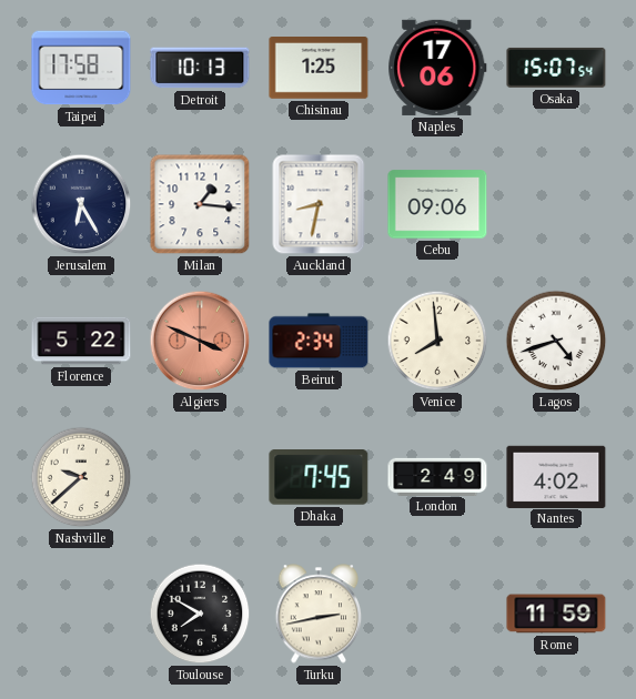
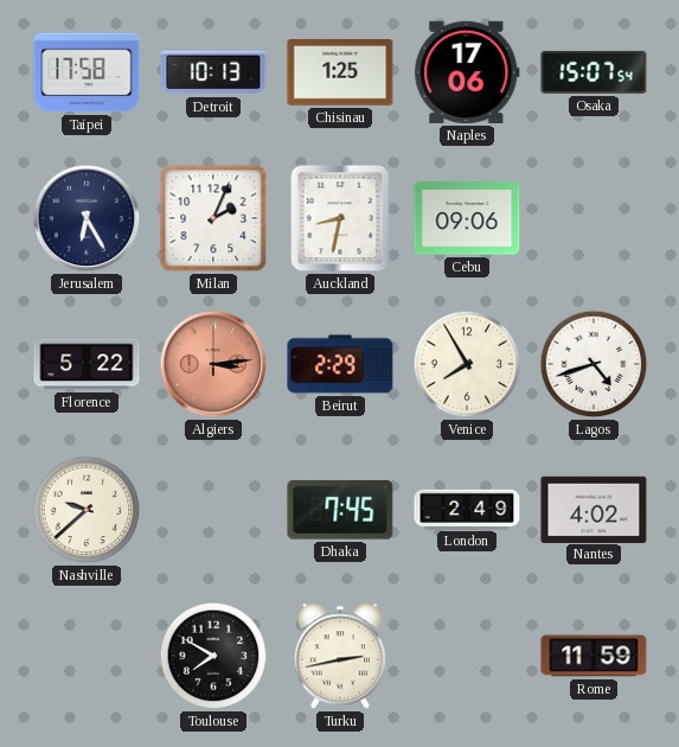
Milan: 1:16 -> 2:04 (213, 218)
Algiers: 3:49 -> 3:14 (213, 364)
Beirut: 2:34 -> 2:29 (340, 364)
Venice: 7:59 -> 7:55 (467, 364)
